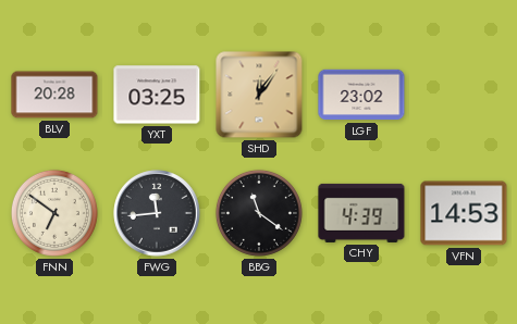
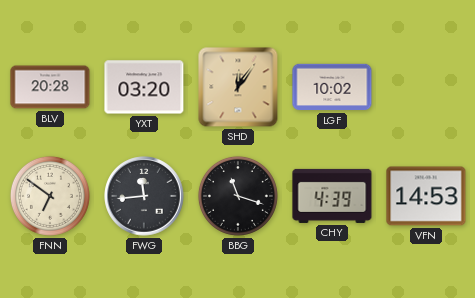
YXT: 03:25 -> 03:20 (144, 87)
LGF: 23:02 -> 10:02 (332, 87)
BBG: 11:21 -> 11:18 (238, 196)
